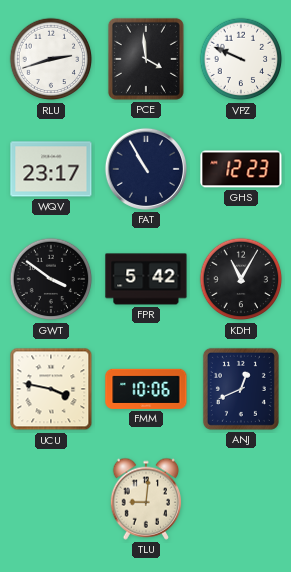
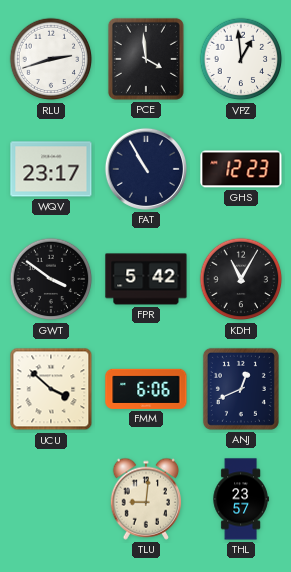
VPZ: 9:49 -> 12:59 (241, 59)
UCU: 3:47 -> 3:52 (51, 389)
FMM: 10:06 -> 6:06 (146, 389)
THL: none -> 23:57 (241, 499)
